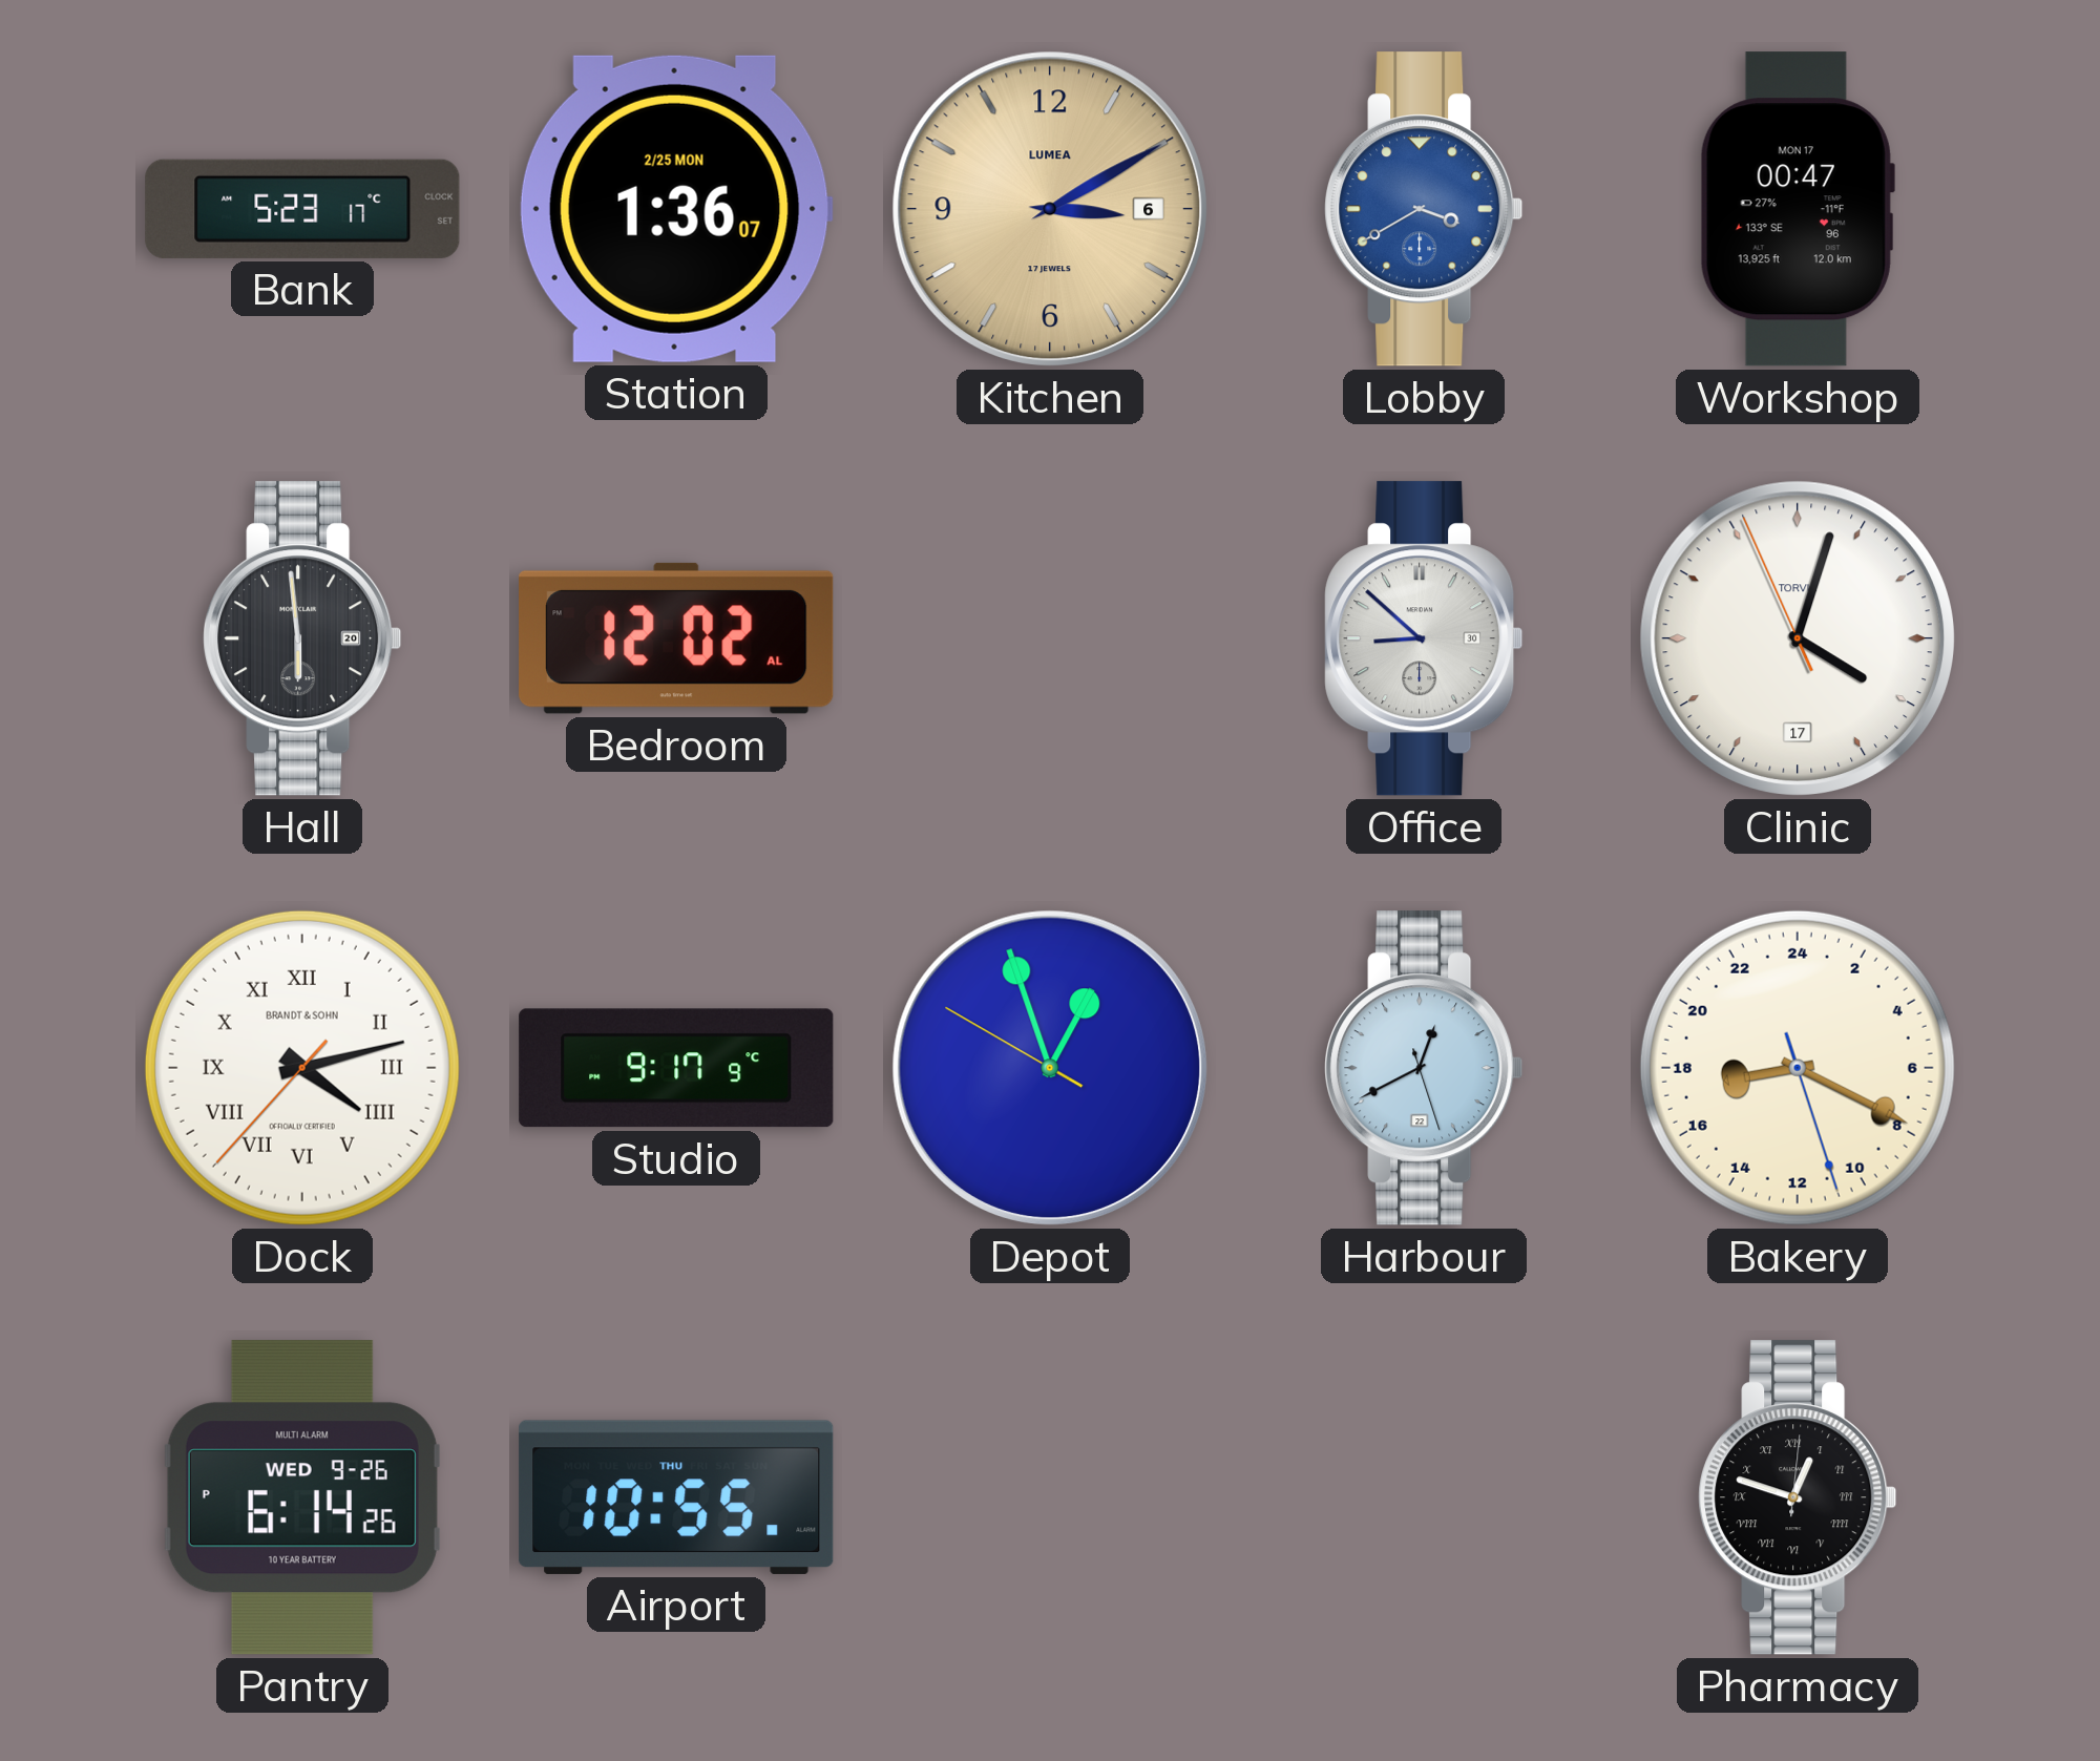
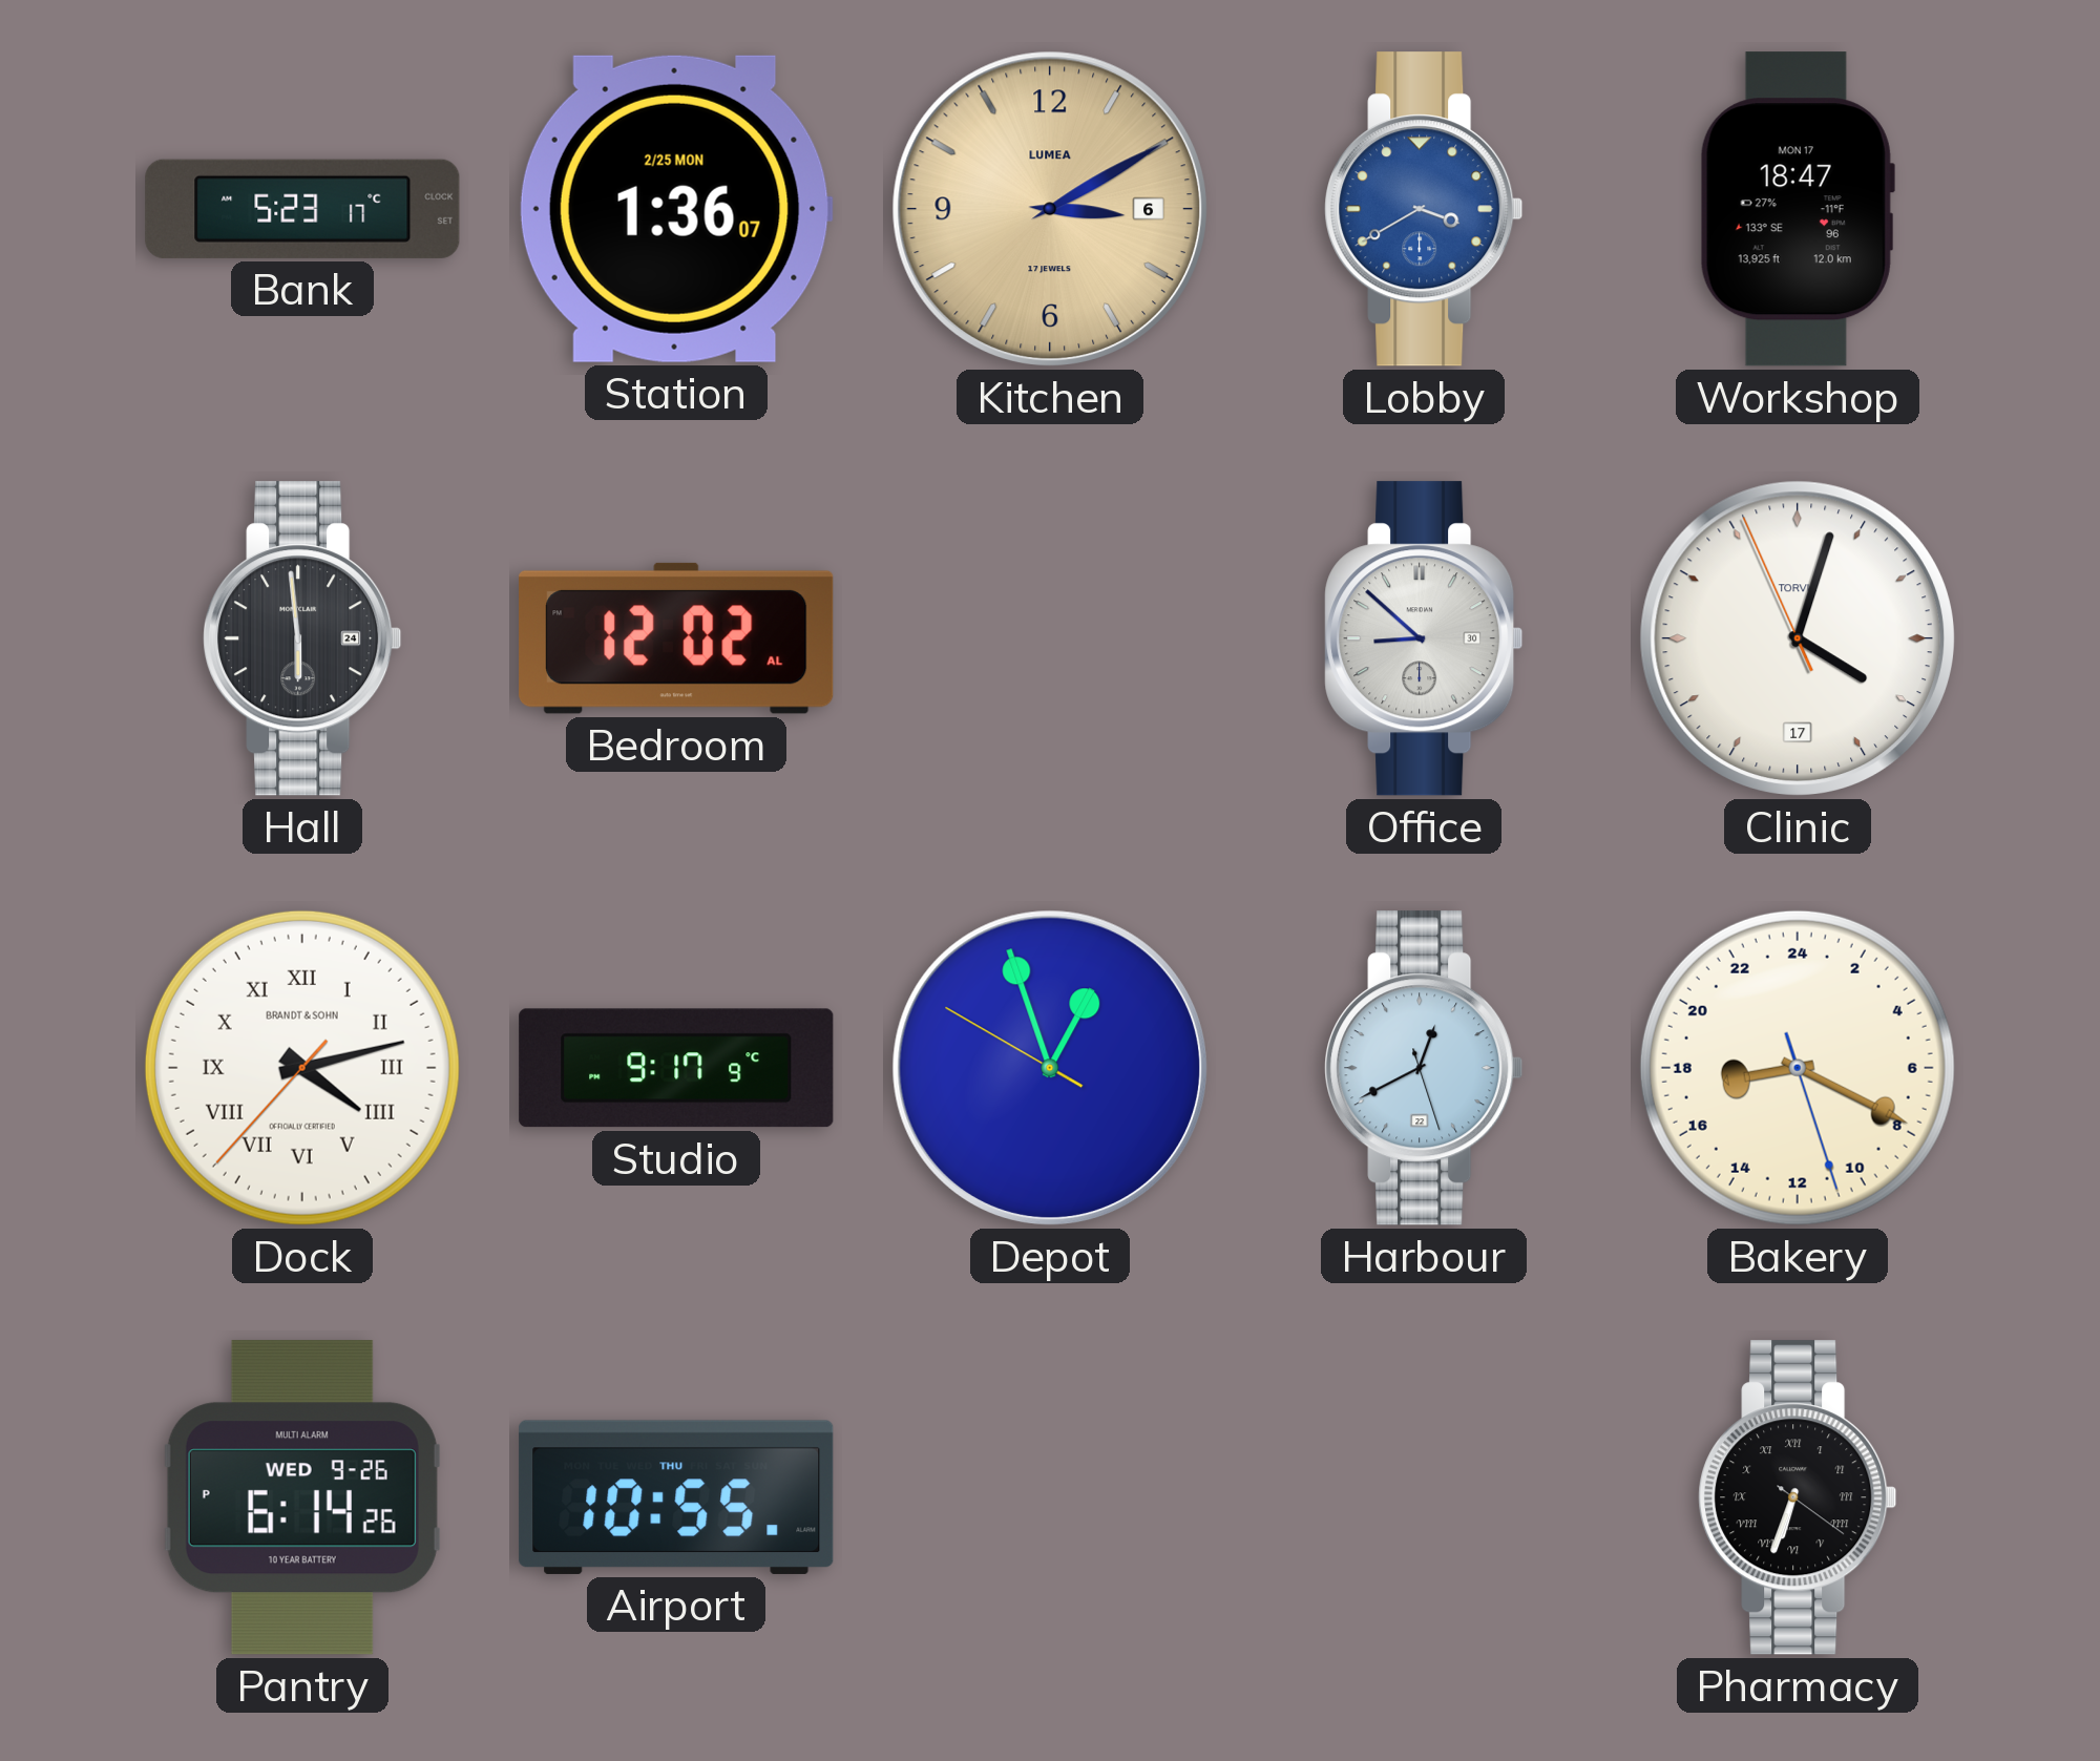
Workshop: 00:47 -> 18:47 (1798, 209)
Hall date: 20 -> 24 (302, 638)
Pharmacy: 12:48 -> 6:33 (1798, 1497)
